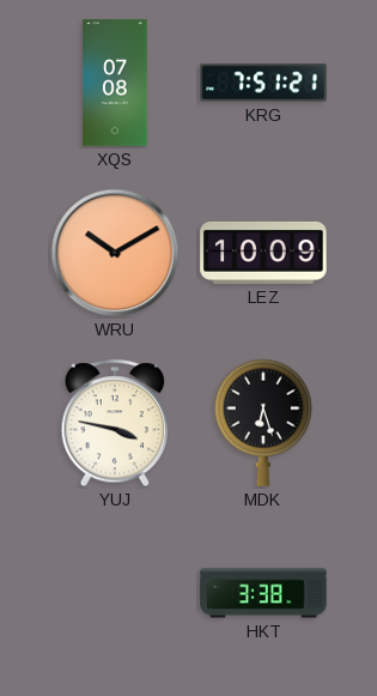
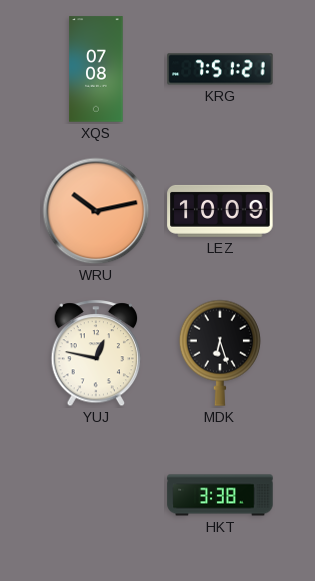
WRU: 10:10 -> 10:13 (96, 211)
YUJ: 3:47 -> 12:47 (96, 354)
